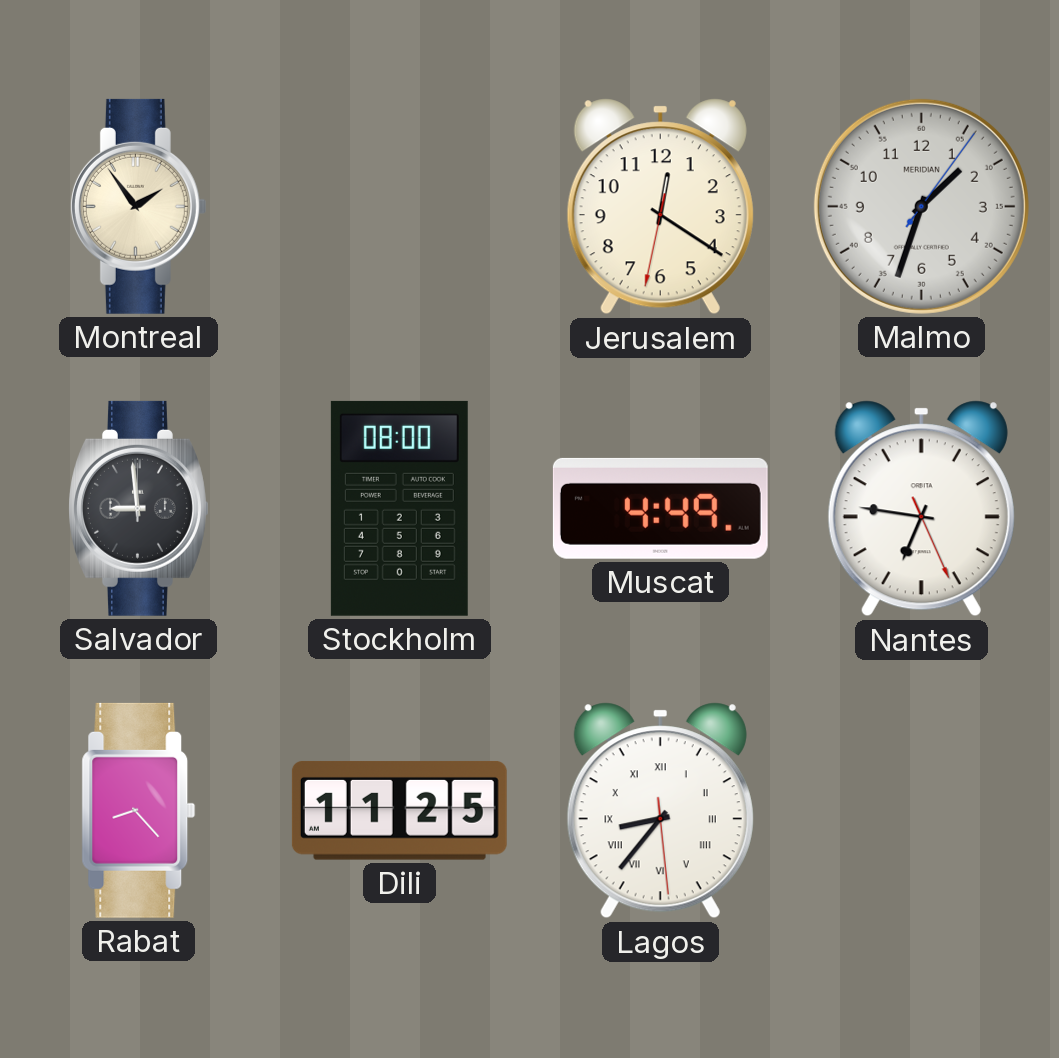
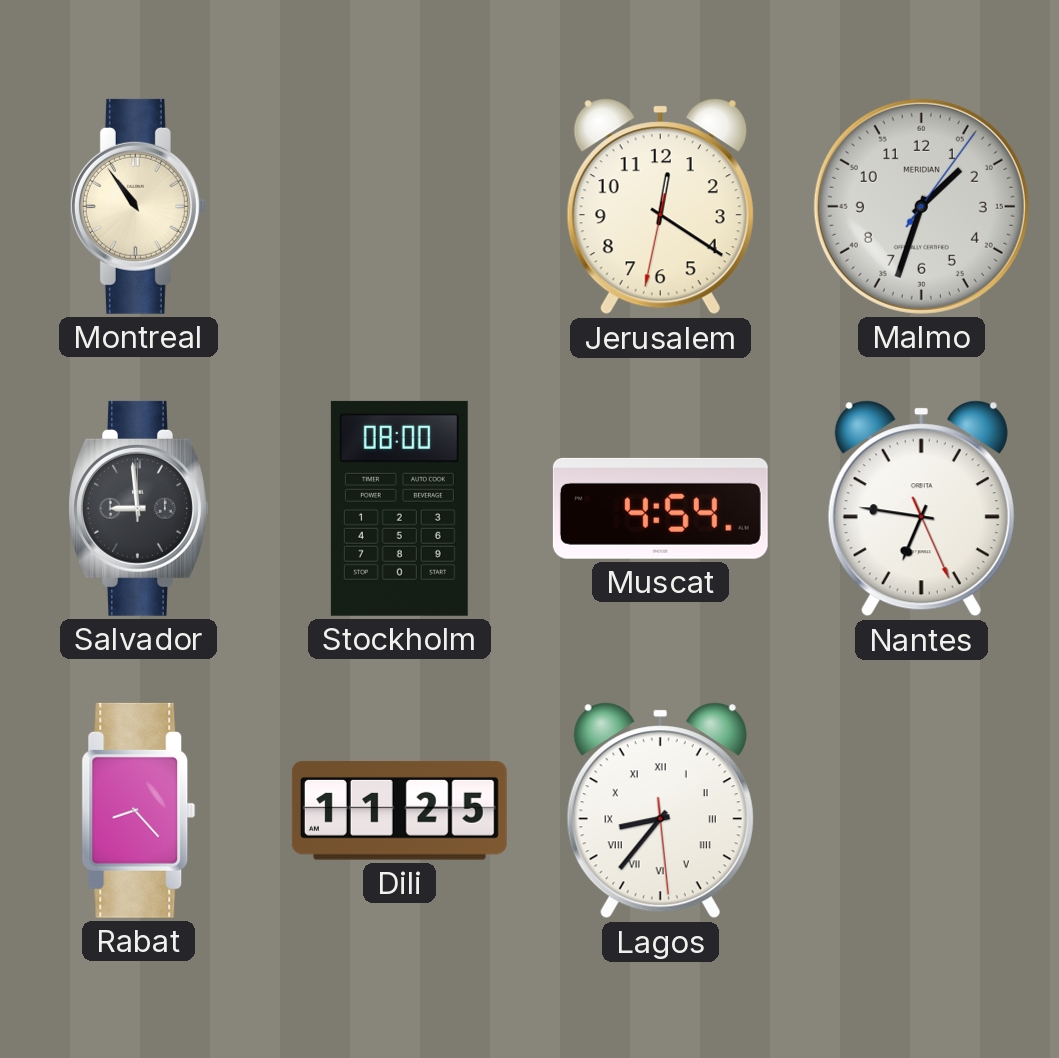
Montreal: 1:54 -> 10:54 (138, 206)
Muscat: 4:49 -> 4:54 (660, 508)
